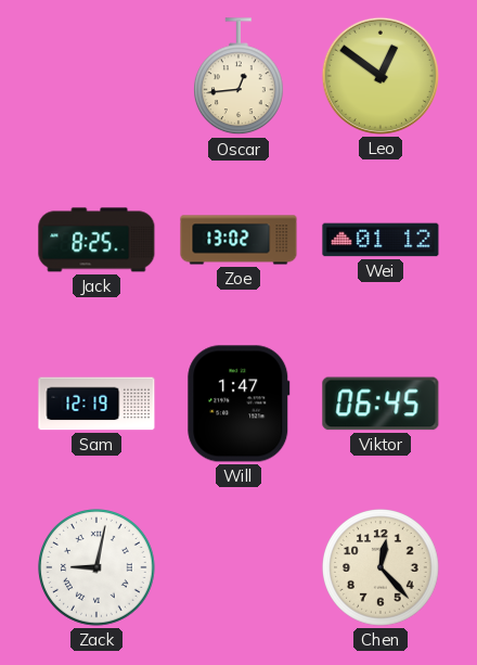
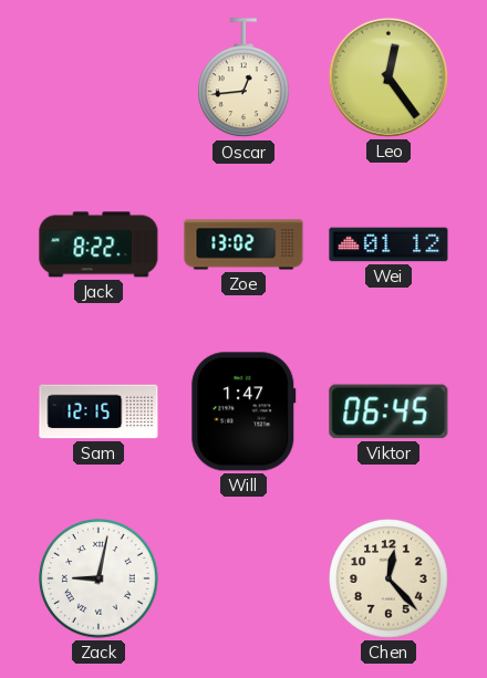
Leo: 12:51 -> 12:24 (388, 77)
Jack: 8:25 -> 8:22 (99, 244)
Sam: 12:19 -> 12:15 (99, 411)
